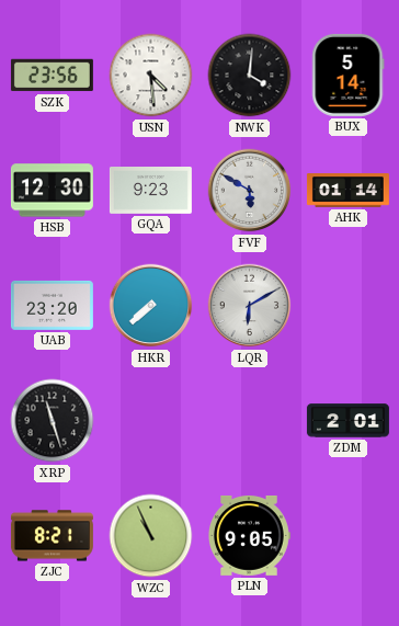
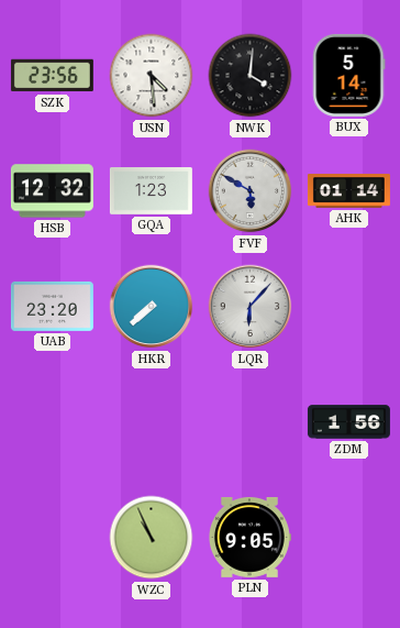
HSB: 12:30 -> 12:32 (52, 191)
GQA: 9:23 -> 1:23 (151, 191)
LQR: 6:10 -> 6:07 (251, 307)
XRP: 11:27 -> none (53, 421)
ZDM: 2:01 -> 1:56 (348, 422)
ZJC: 8:21 -> none (52, 536)
